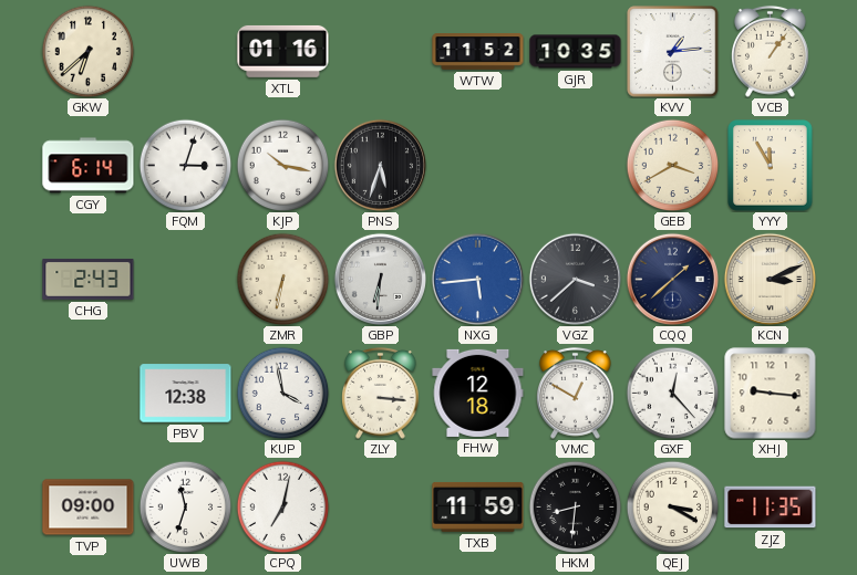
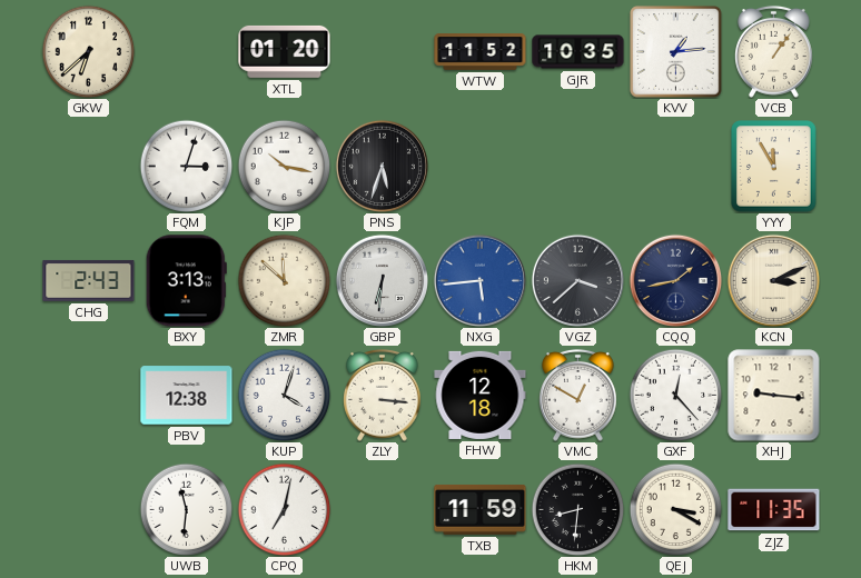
XTL: 01:16 -> 01:20 (285, 51)
CGY: 6:14 -> none (89, 166)
GEB: 3:40 -> none (672, 165)
BXY: none -> 3:13 (186, 281)
ZMR: 6:32 -> 11:52 (284, 280)
CQQ: 1:38 -> 1:43 (675, 280)
KUP: 3:58 -> 4:03 (284, 395)
TVP: 09:00 -> none (89, 508)
UWB: 11:33 -> 11:31 (186, 509)
